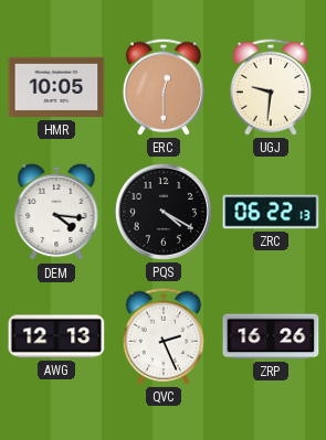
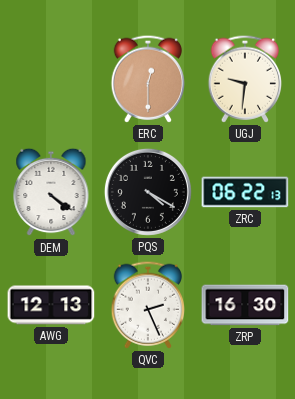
HMR: 10:05 -> none (56, 87)
DEM: 4:16 -> 4:21 (51, 192)
ZRP: 16:26 -> 16:30 (245, 305)
